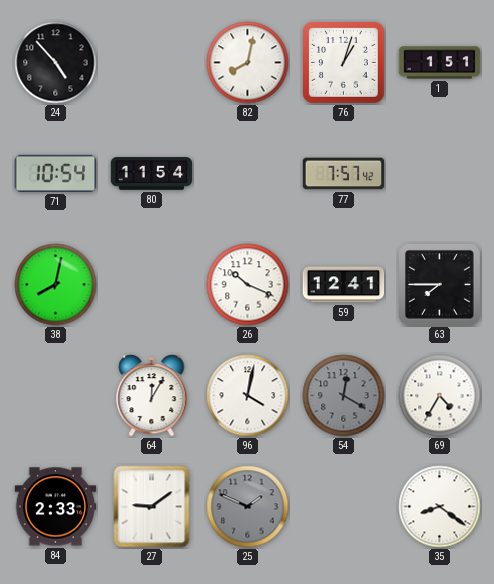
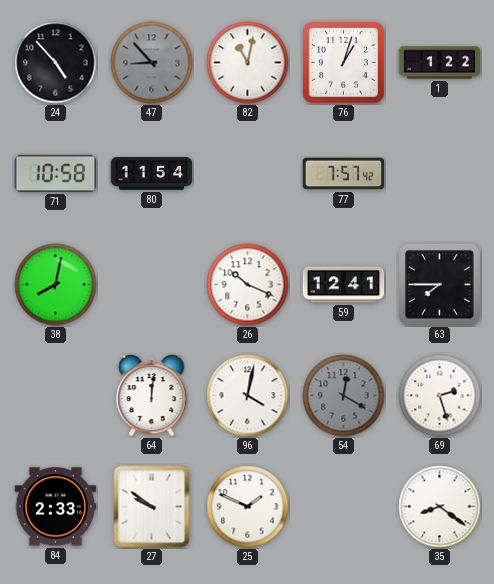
47: none -> 8:53 (152, 63)
82: 8:02 -> 11:02 (248, 63)
1: 1:51 -> 1:22 (440, 63)
71: 10:54 -> 10:58 (56, 173)
64: 12:05 -> 12:01 (152, 396)
69: 4:35 -> 2:27 (440, 396)
27: 9:09 -> 9:51 (152, 507)
25 dial: grey -> white (248, 507)
